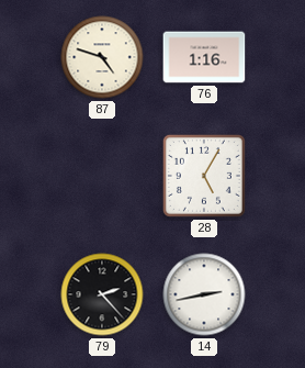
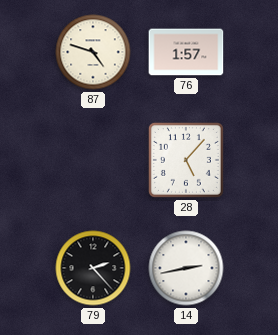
76: 1:16 -> 1:57 (186, 52)
28: 5:05 -> 5:07 (186, 160)
